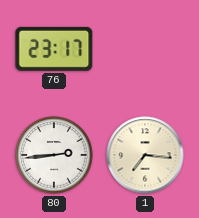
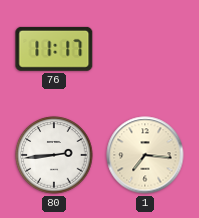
76: 23:17 -> 11:17 (54, 49)
